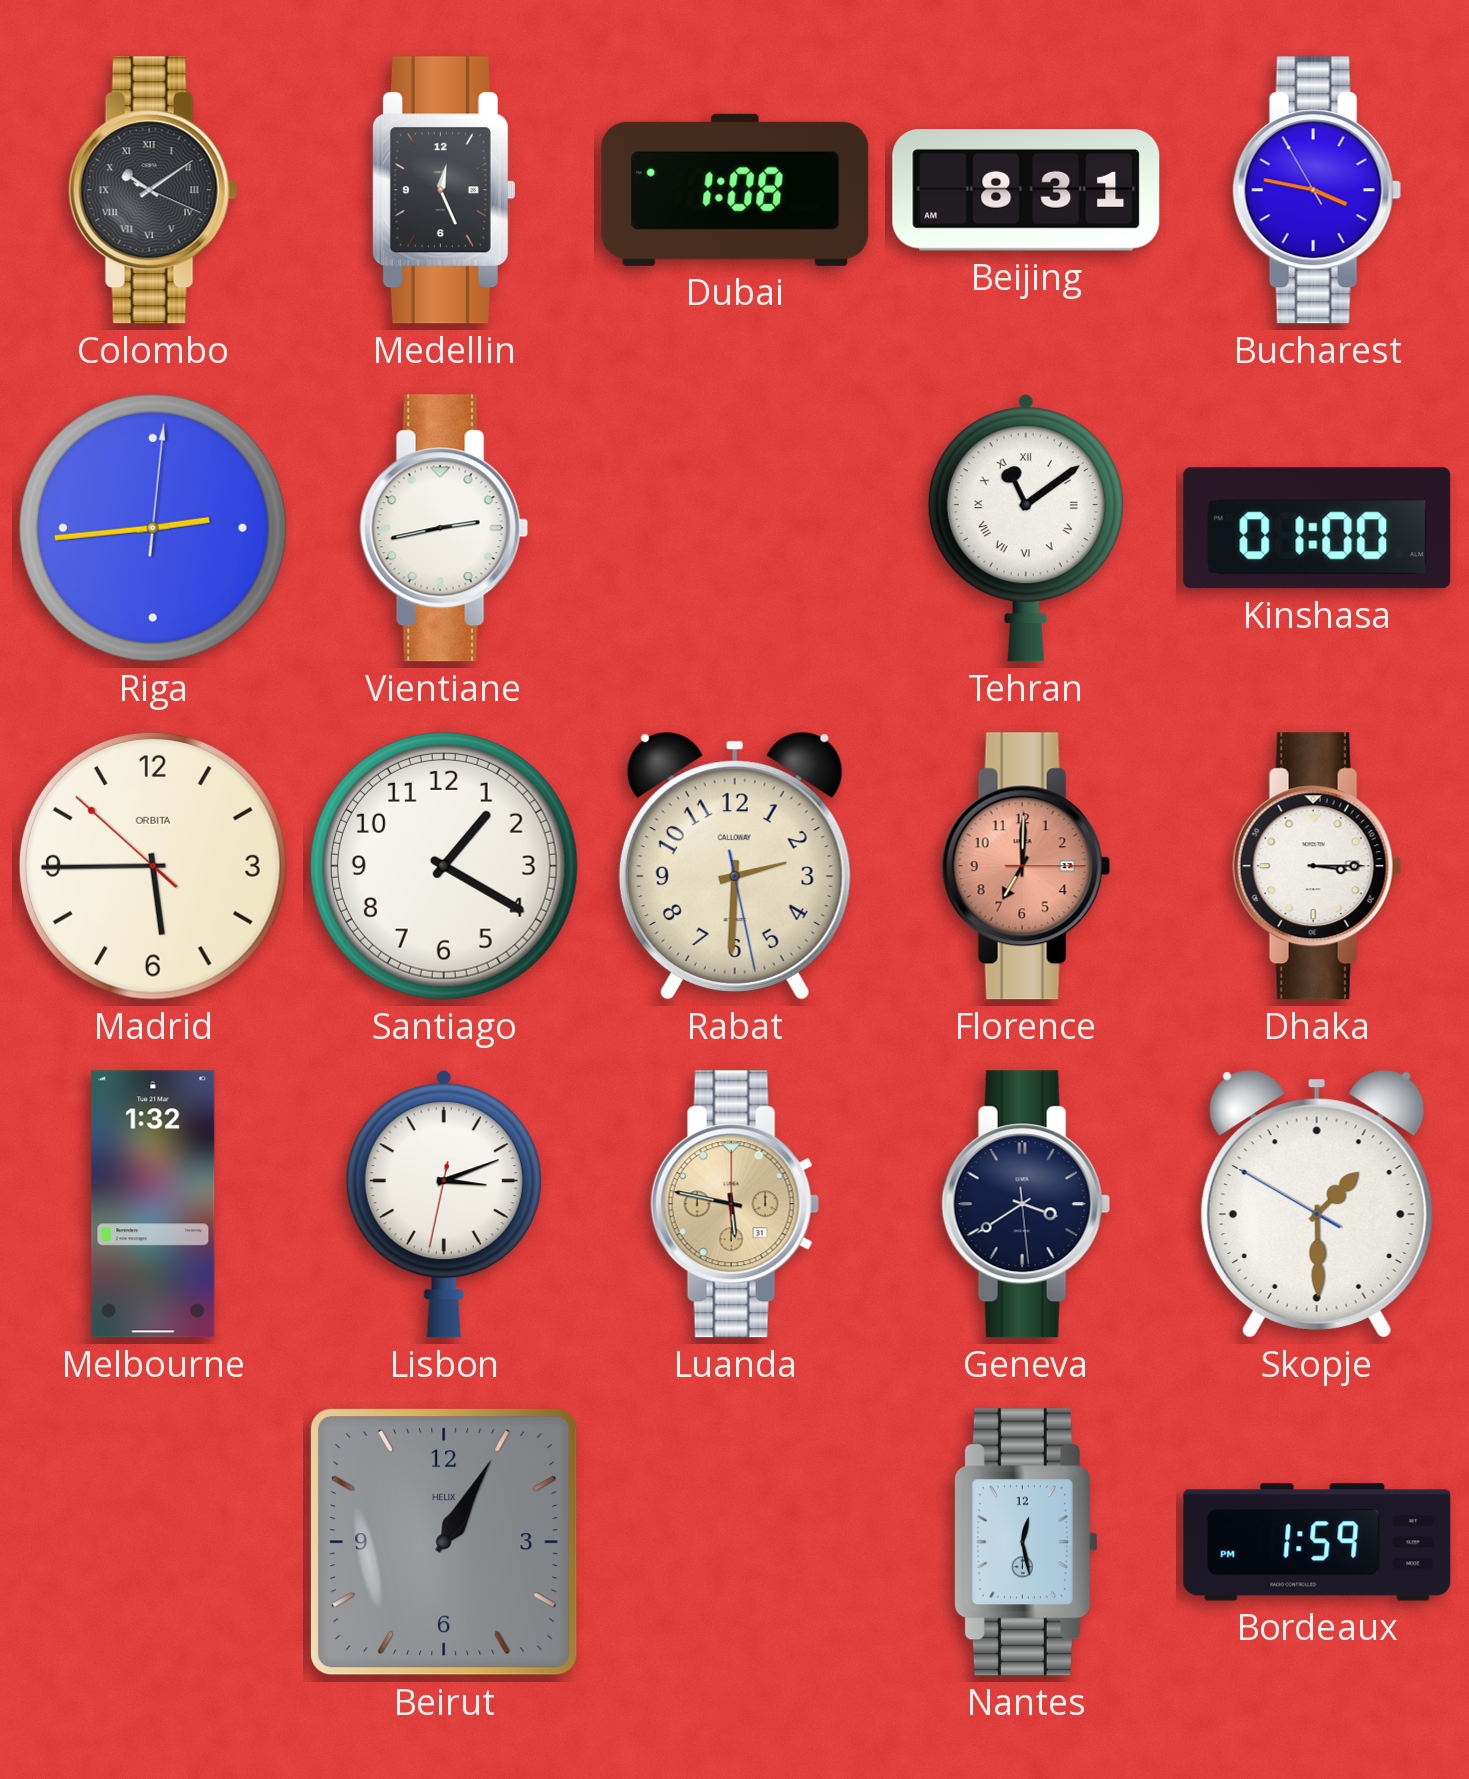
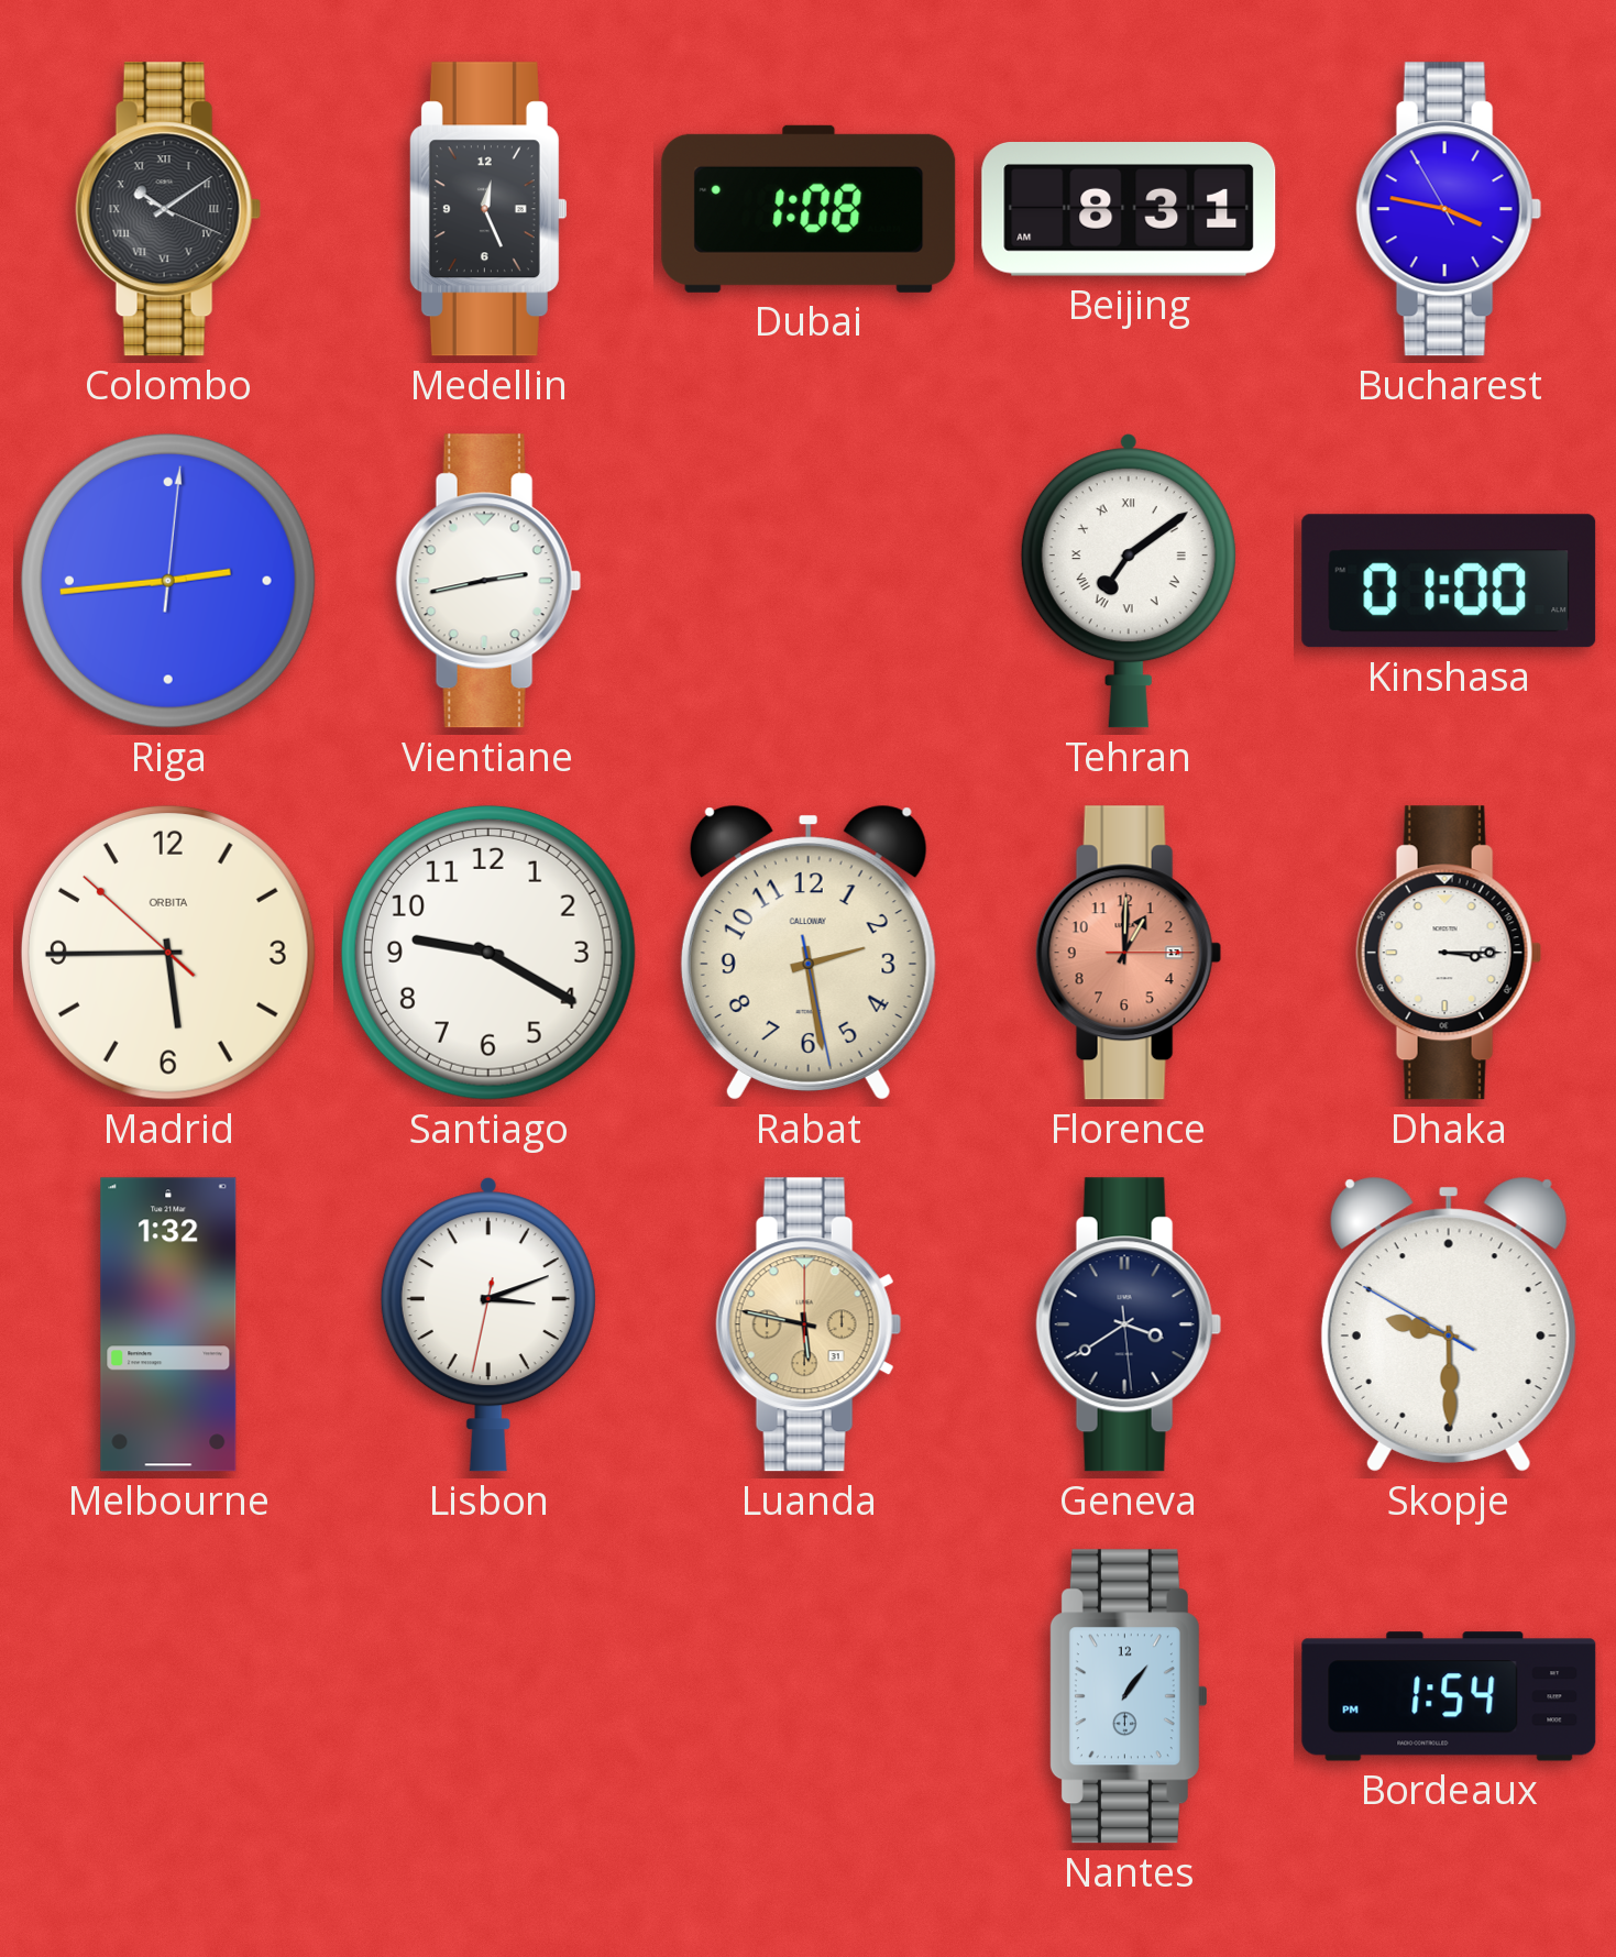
Tehran: 11:09 -> 7:09 (1129, 581)
Santiago: 1:20 -> 9:20 (488, 953)
Rabat: 2:30 -> 2:28 (809, 953)
Florence: 7:00 -> 1:00 (1129, 953)
Skopje: 1:29 -> 9:29 (1449, 1324)
Beirut: 1:05 -> none (445, 1543)
Nantes: 12:28 -> 1:06 (1129, 1696)
Bordeaux: 1:59 -> 1:54 (1449, 1696)
